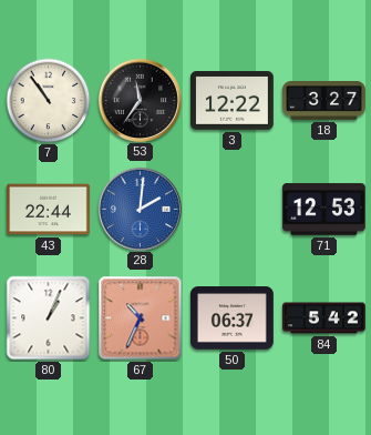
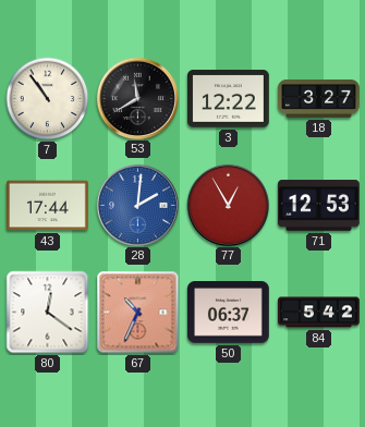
53: 11:36 -> 11:40 (137, 98)
43: 22:44 -> 17:44 (48, 206)
77: none -> 12:55 (228, 205)
80: 1:04 -> 12:21 (48, 313)
